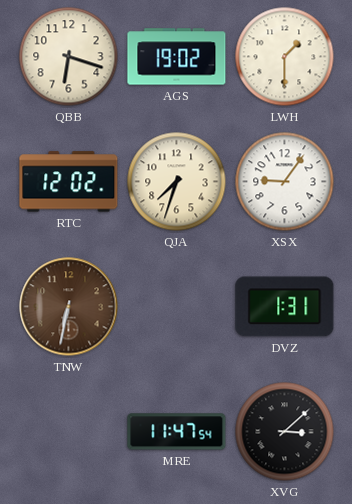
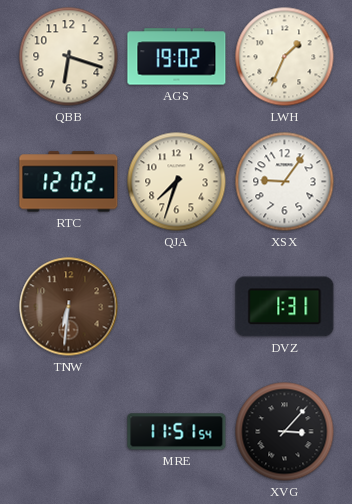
LWH: 1:30 -> 1:34 (285, 57)
TNW: 6:32 -> 6:31 (69, 307)
MRE: 11:47 -> 11:51 (177, 432)
XVG: 3:08 -> 3:07 (285, 432)
